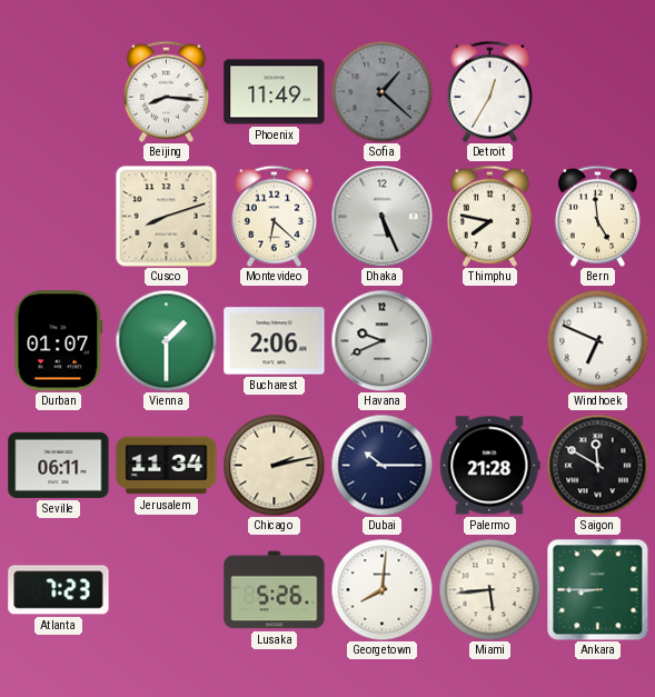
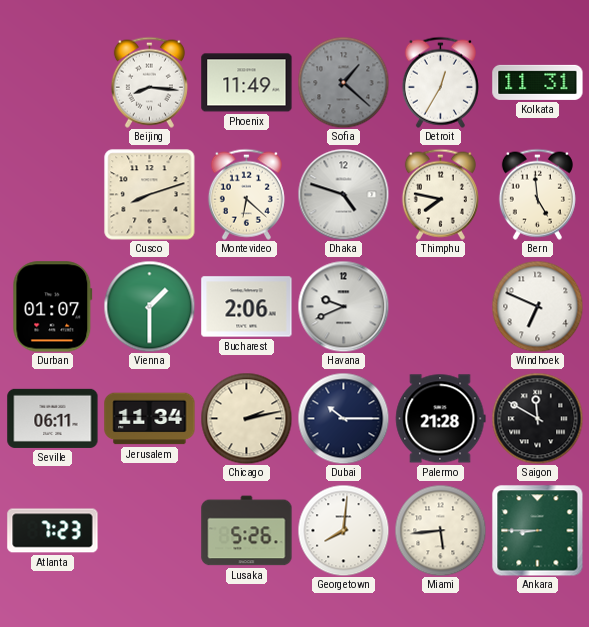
Kolkata: none -> 11:31 (538, 82)
Dhaka: 5:26 -> 4:48 (343, 194)
